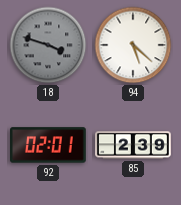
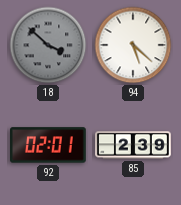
18: 3:48 -> 3:52 (48, 45)
